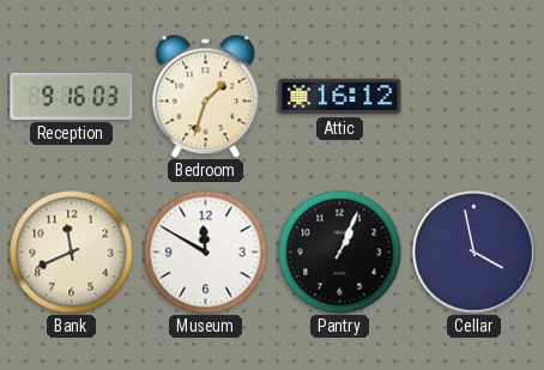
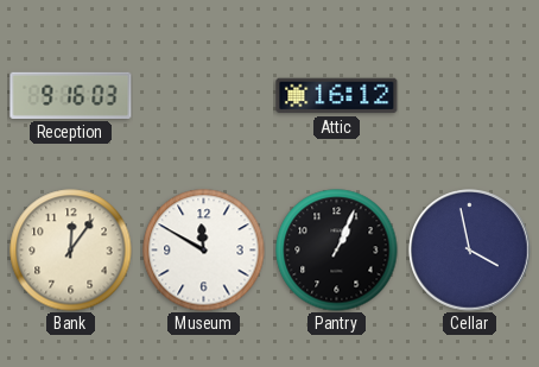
Bedroom: 1:33 -> none (206, 96)
Bank: 11:41 -> 12:06 (71, 251)
